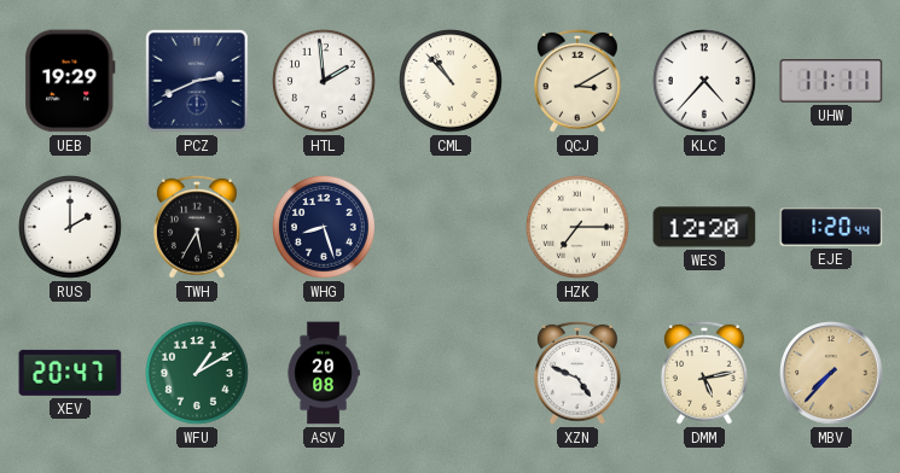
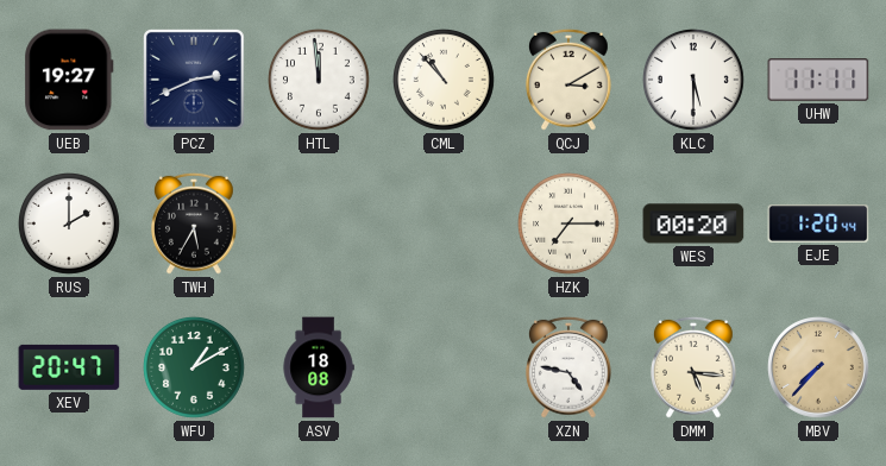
UEB: 19:29 -> 19:27 (69, 80)
HTL: 1:59 -> 11:59 (320, 81)
KLC: 4:37 -> 5:30 (695, 81)
WHG: 8:27 -> none (325, 228)
WES: 12:20 -> 00:20 (693, 223)
ASV: 20:08 -> 18:08 (319, 367)
XZN: 4:49 -> 4:47 (570, 367)
DMM: 5:13 -> 5:16 (695, 367)
